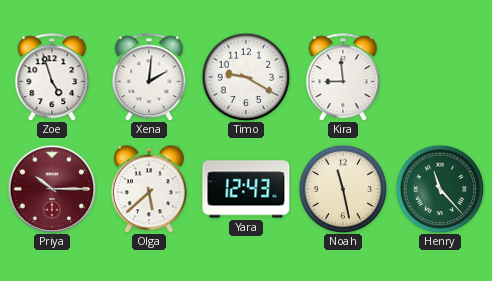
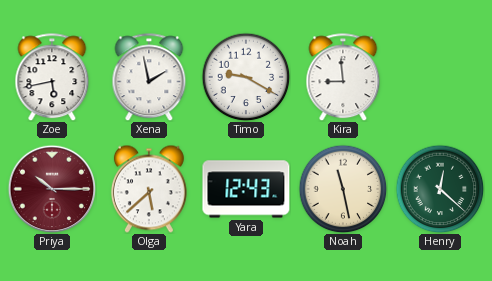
Zoe: 4:57 -> 5:43 (52, 77)
Xena: 2:01 -> 1:58 (149, 77)
Henry: 11:23 -> 12:22 (440, 189)
